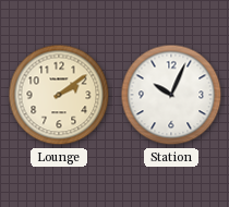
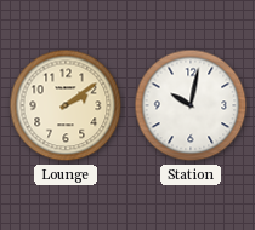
Station: 10:04 -> 10:02 (191, 105)
